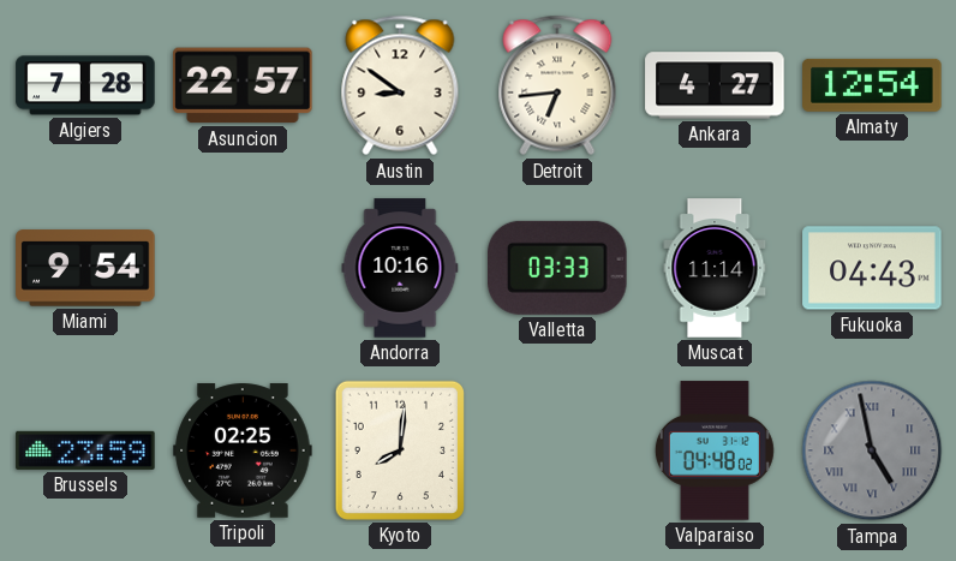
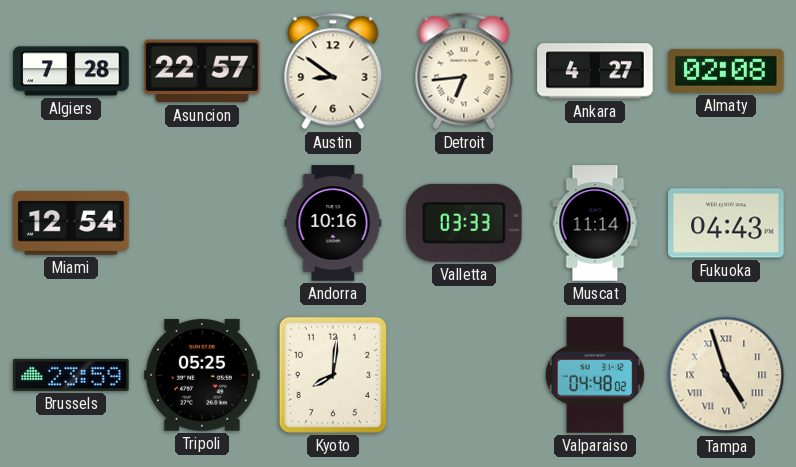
Almaty: 12:54 -> 02:08 (726, 71)
Miami: 9:54 -> 12:54 (71, 223)
Tripoli: 02:25 -> 05:25 (202, 375)
Tampa: 4:58 -> 4:57 (726, 375)
Tampa dial: grey -> cream (726, 375)
